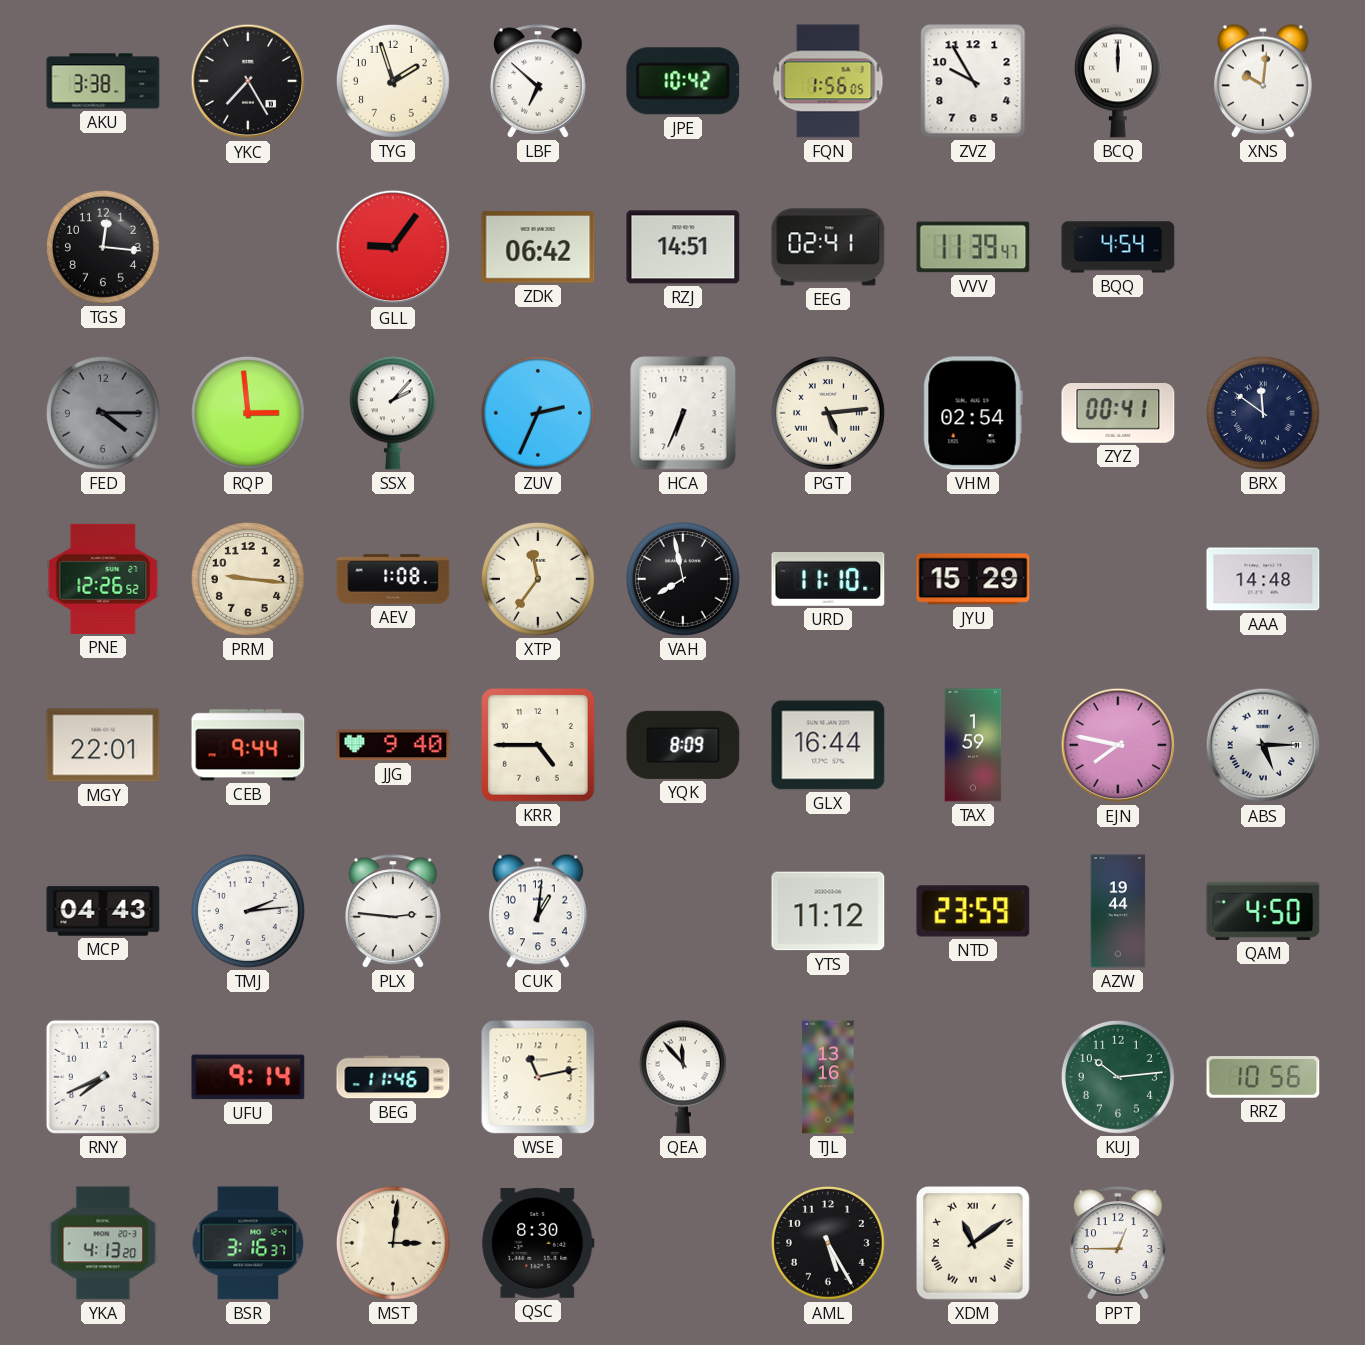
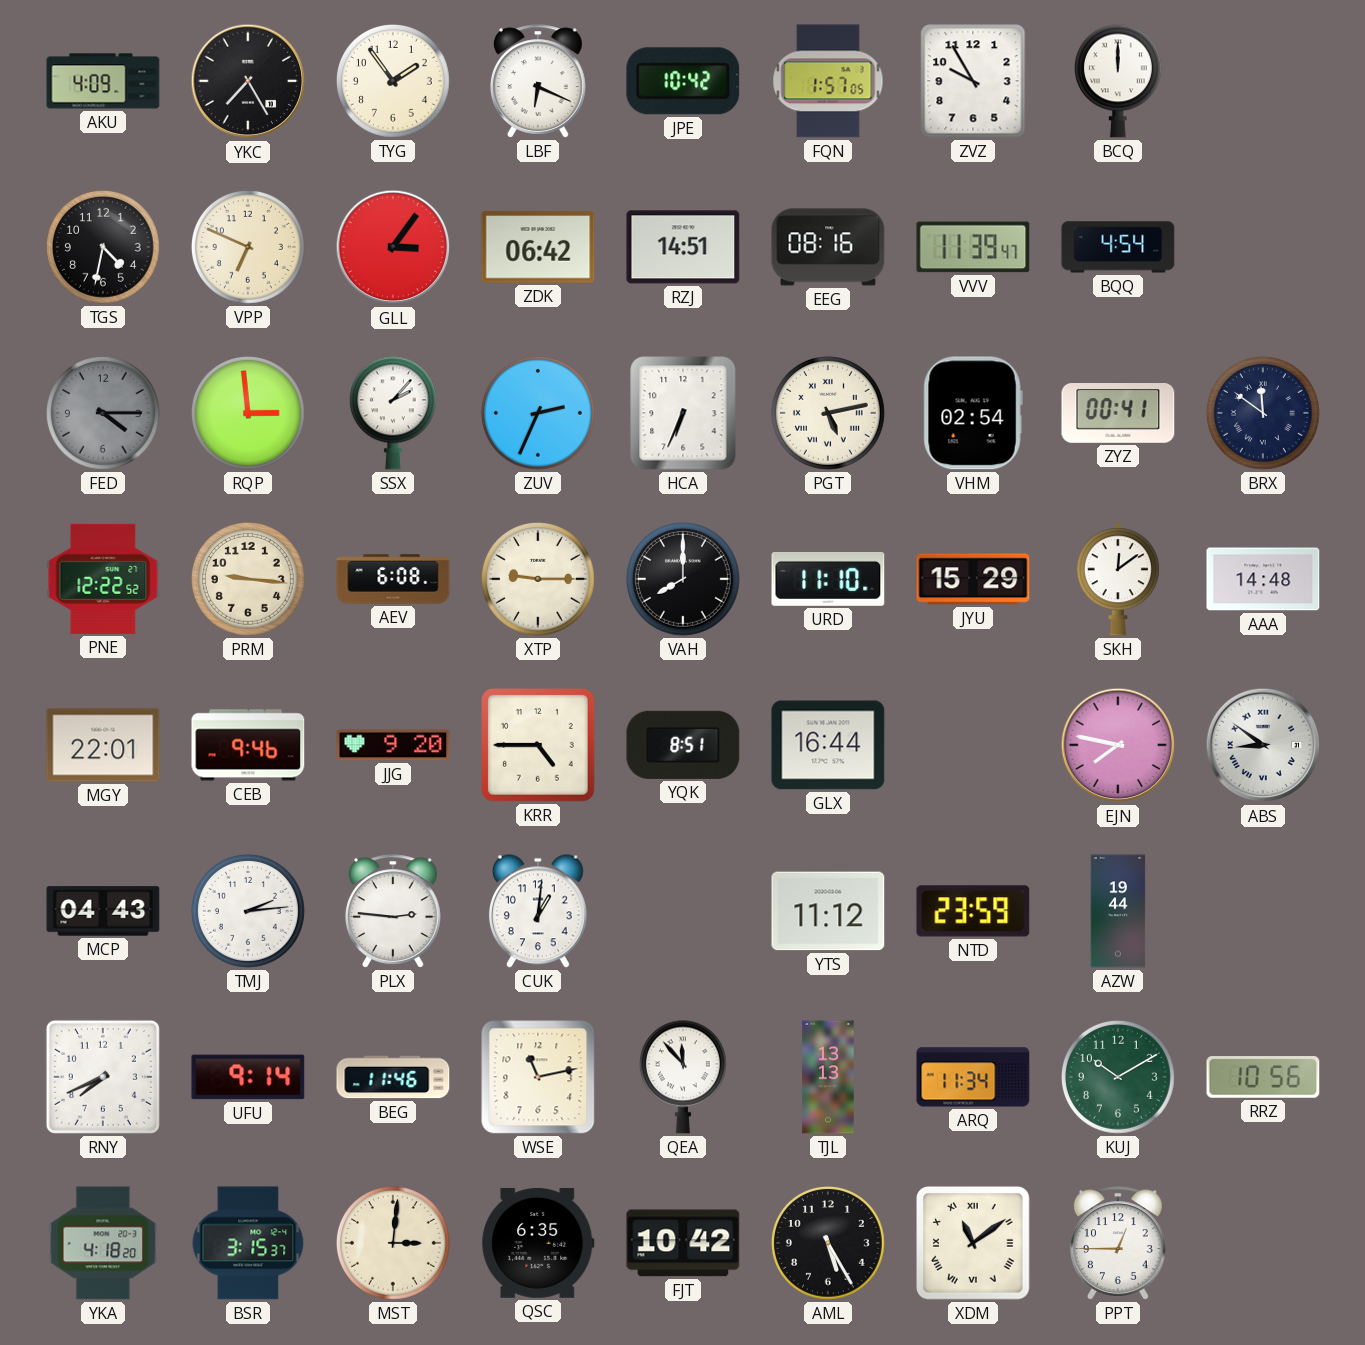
AKU: 3:38 -> 4:09 (103, 81)
TYG: 1:57 -> 1:54 (393, 81)
LBF: 6:52 -> 6:19 (538, 81)
FQN: 1:56 -> 1:57 (828, 81)
XNS: 10:01 -> none (1263, 81)
TGS: 12:16 -> 4:32 (103, 247)
VPP: none -> 6:49 (248, 247)
GLL: 9:06 -> 3:06 (393, 247)
EEG: 02:41 -> 08:16 (828, 247)
PGT: 5:14 -> 5:13 (828, 413)
PNE: 12:26 -> 12:22 (103, 579)
AEV: 1:08 -> 6:08 (393, 579)
XTP: 11:36 -> 9:15 (538, 579)
VAH: 7:58 -> 8:00 (683, 579)
SKH: none -> 12:09 (1118, 579)
CEB: 9:44 -> 9:46 (248, 745)
JJG: 9:40 -> 9:20 (393, 745)
YQK: 8:09 -> 8:51 (683, 745)
TAX: 1:59 -> none (973, 745)
ABS: 5:15 -> 8:51 (1263, 745)
QAM: 4:50 -> none (1263, 911)
TJL: 13:16 -> 13:13 (828, 1077)
ARQ: none -> 11:34 (973, 1077)
KUJ: 10:14 -> 10:10 (1118, 1077)
YKA: 4:13 -> 4:18 (103, 1243)
BSR: 3:16 -> 3:15 (248, 1243)
QSC: 8:30 -> 6:35 (538, 1243)
FJT: none -> 10:42 (683, 1243)
